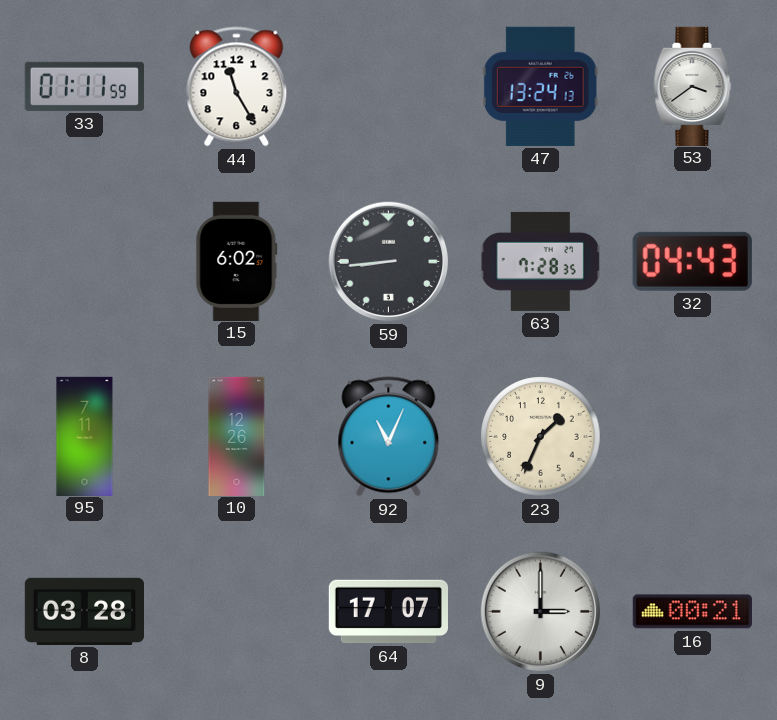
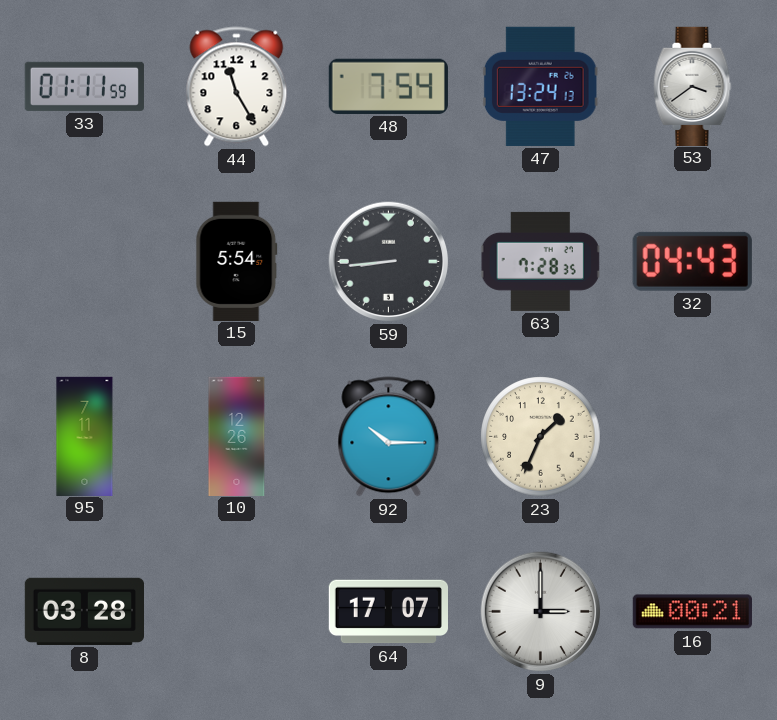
48: none -> 7:54 (388, 86)
15: 6:02 -> 5:54 (237, 261)
92: 11:04 -> 10:15 (389, 437)
